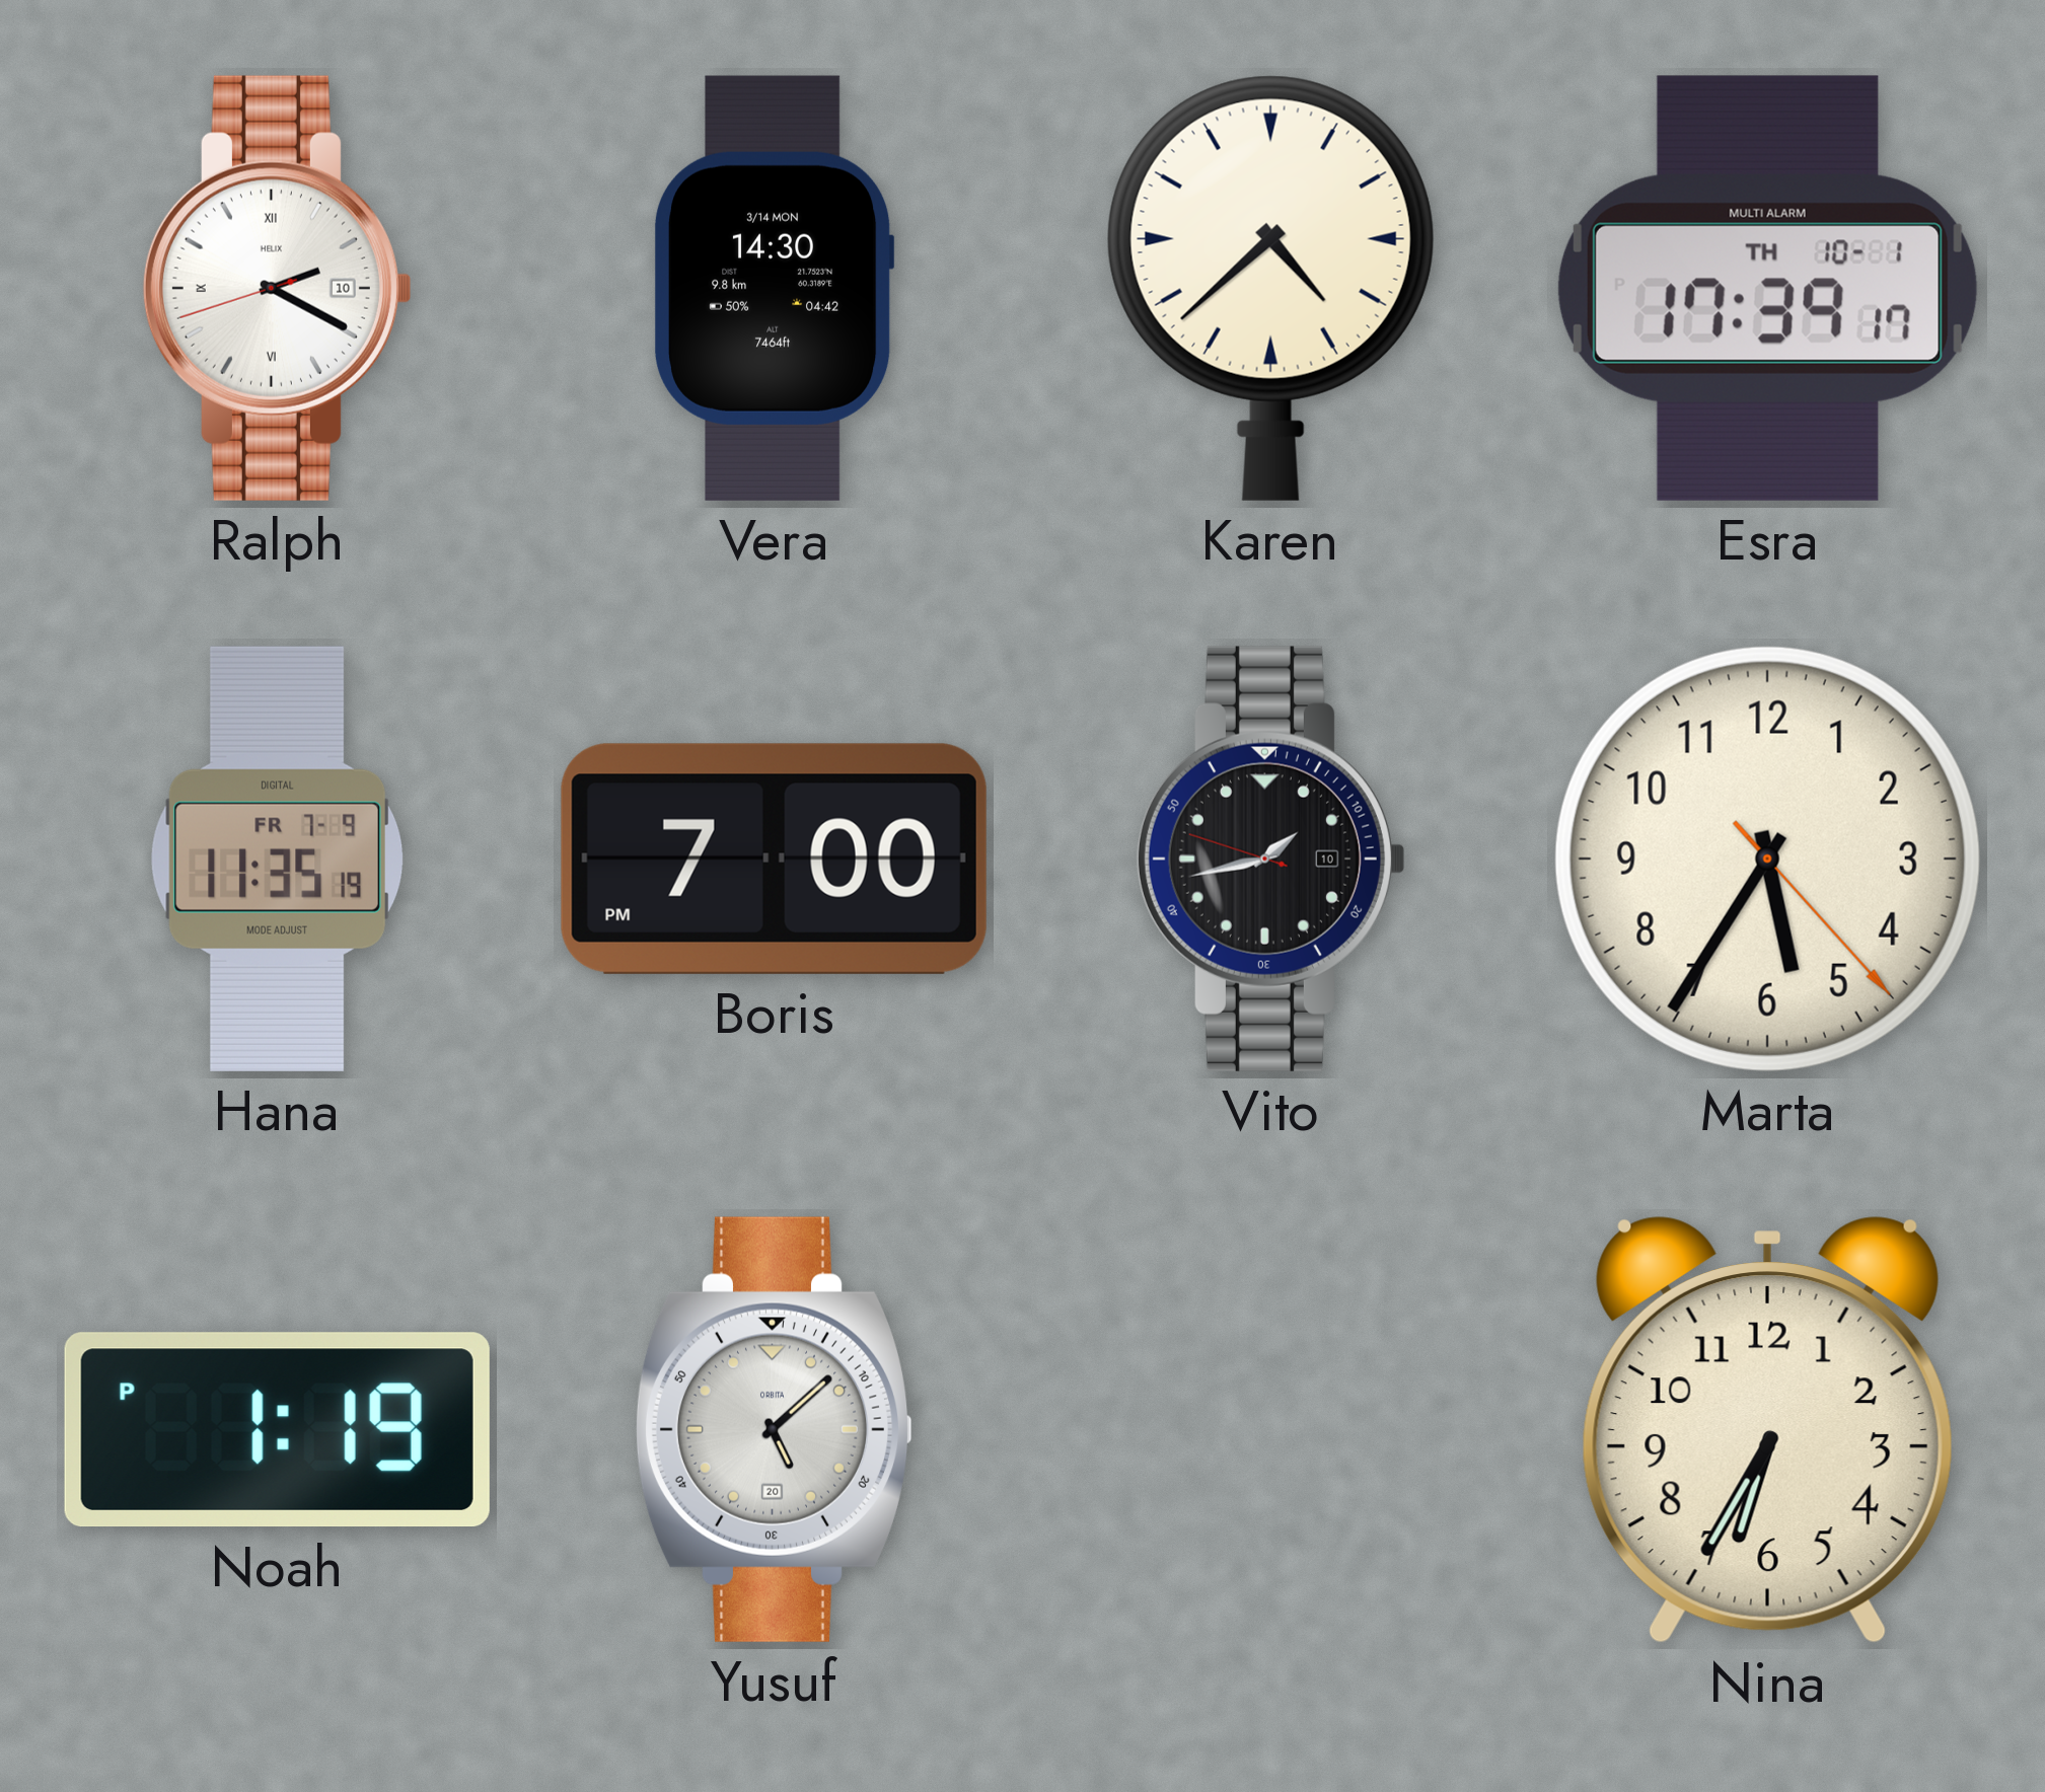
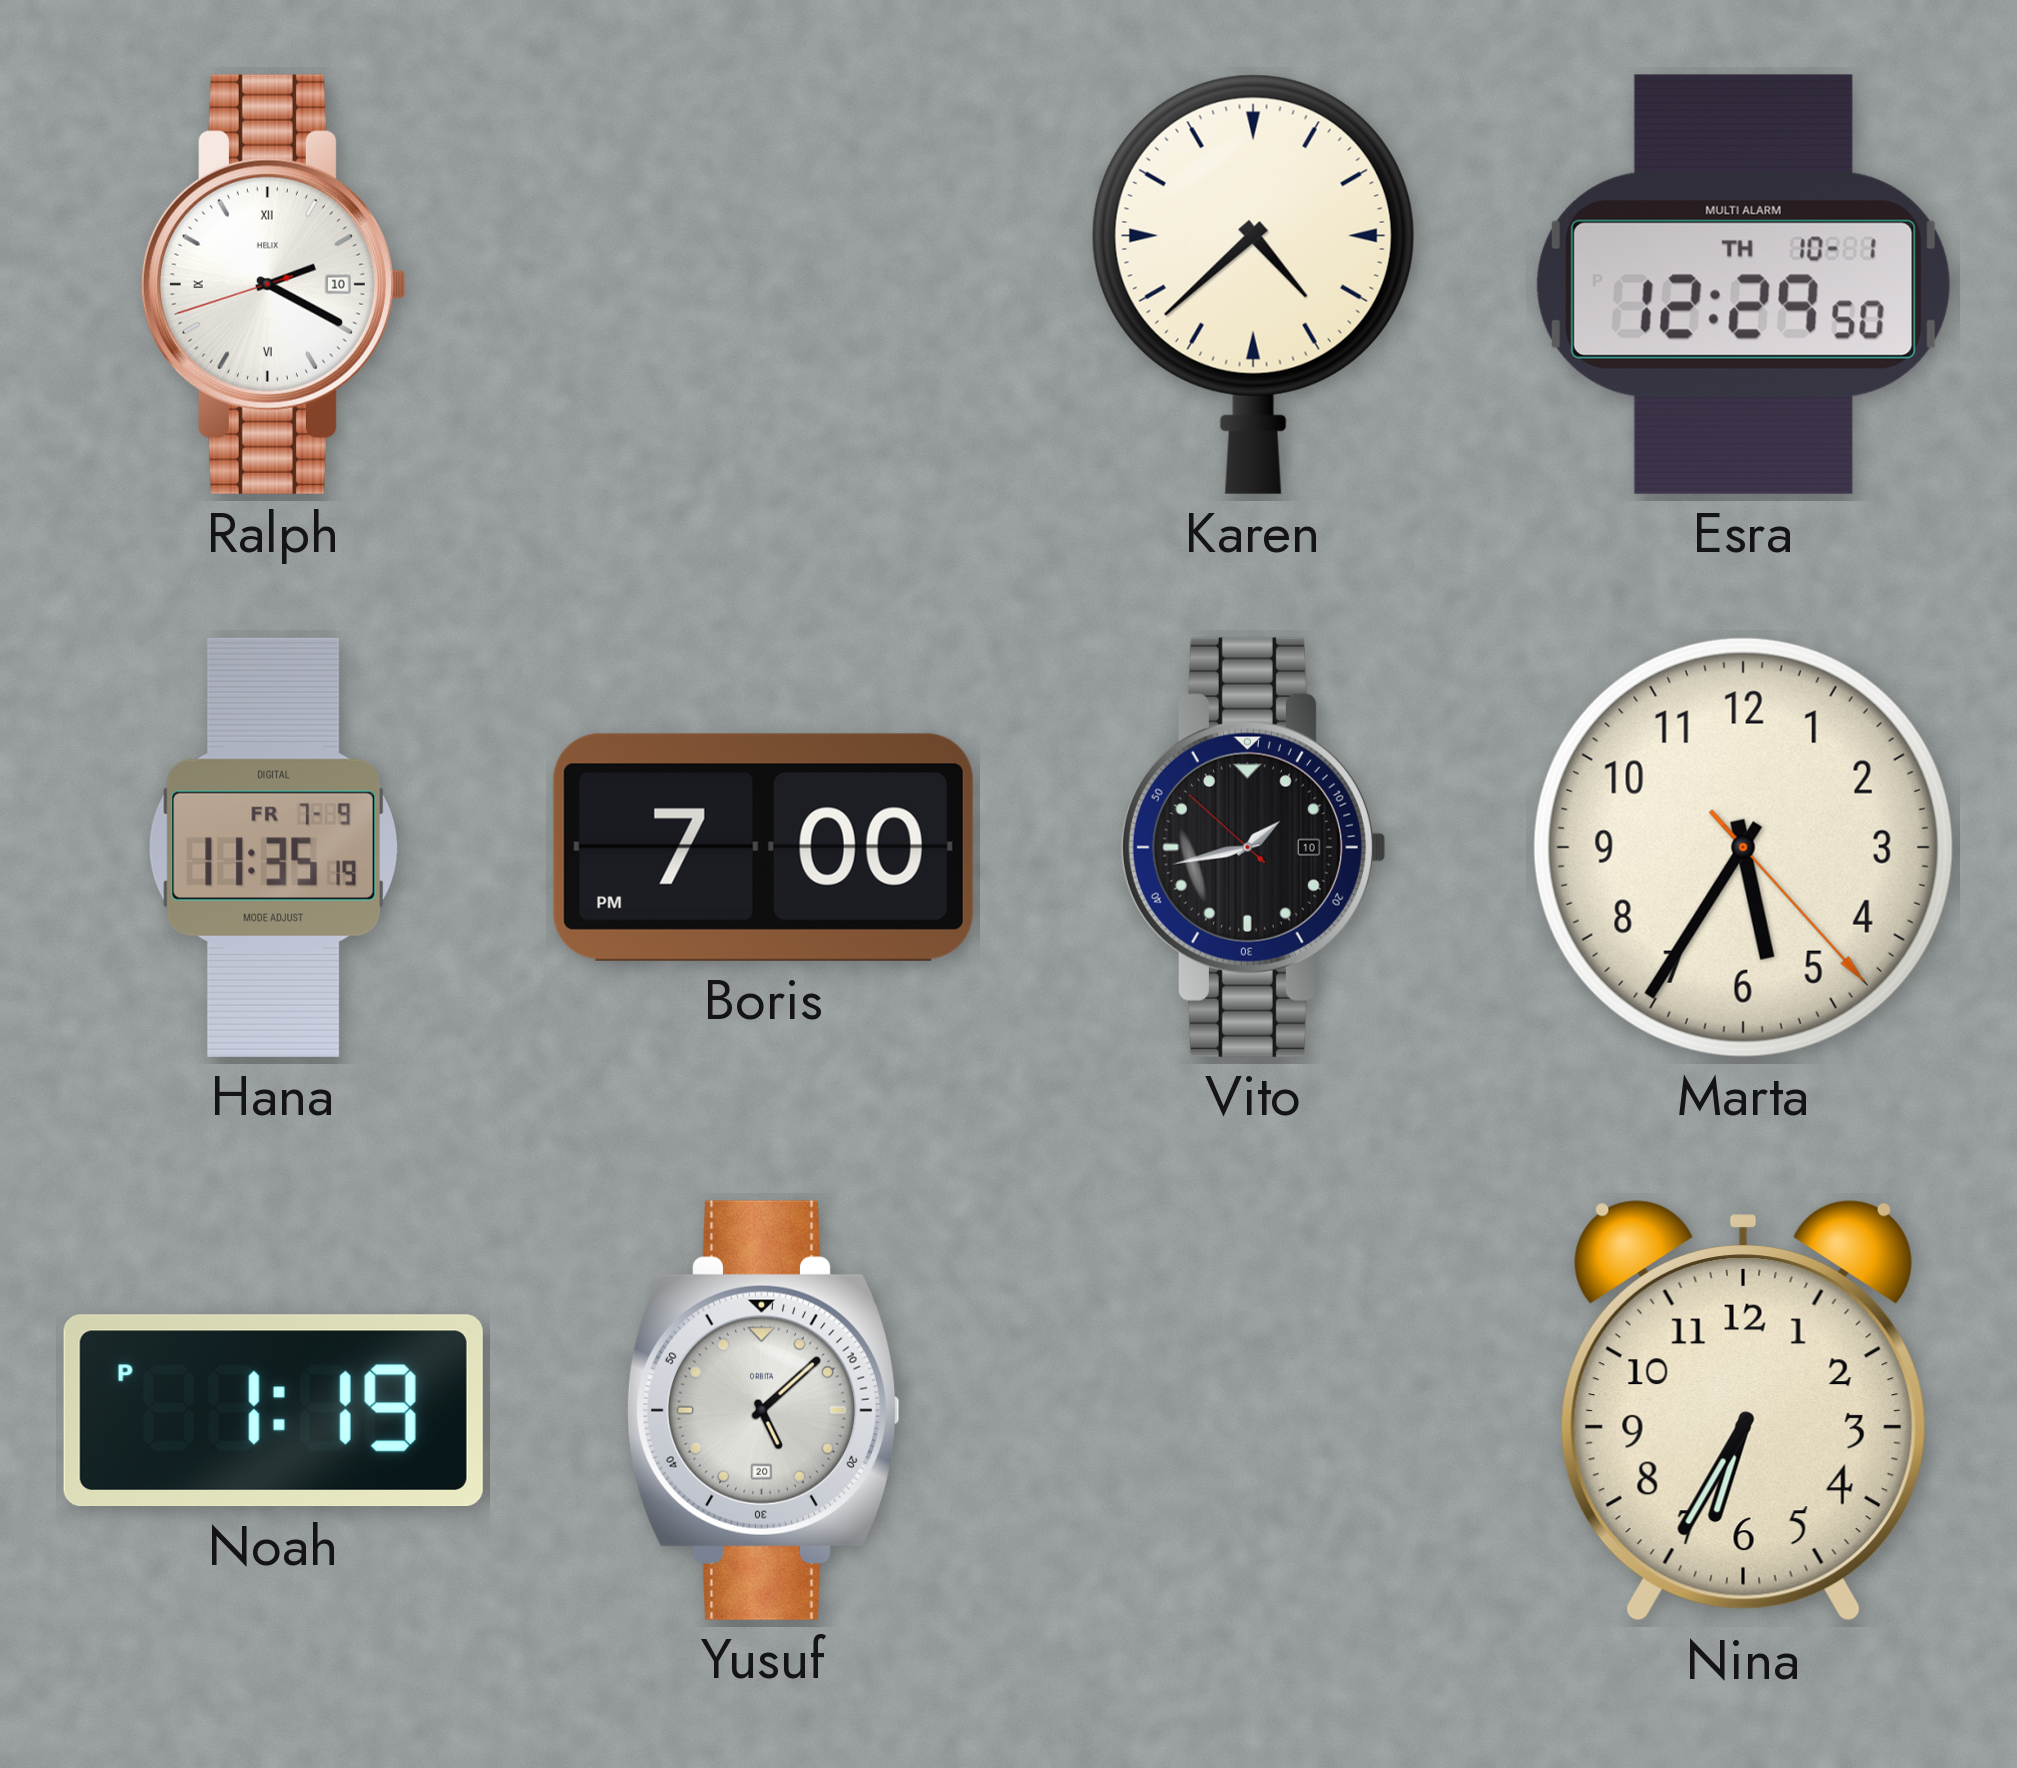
Vera: 14:30 -> none (774, 288)
Esra: 17:39 -> 12:29 (1743, 284)
Vito: 1:42:48 -> 1:42:52 (1253, 847)
